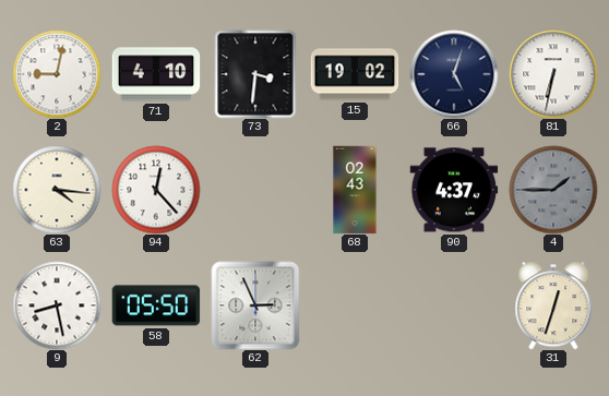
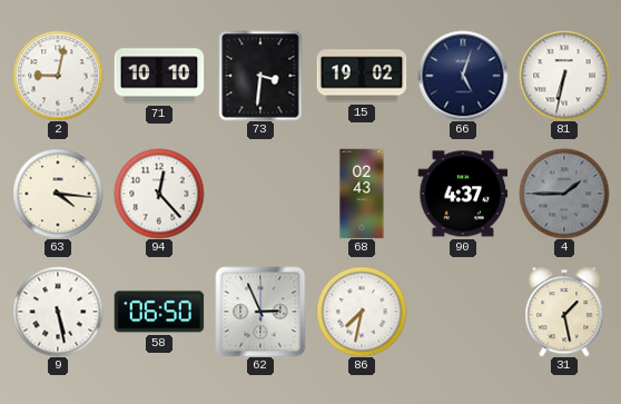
71: 4:10 -> 10:10 (159, 76)
9: 8:28 -> 5:28 (58, 312)
58: 05:50 -> 06:50 (159, 312)
86: none -> 7:32 (362, 312)
31: 12:33 -> 1:28 (564, 312)
